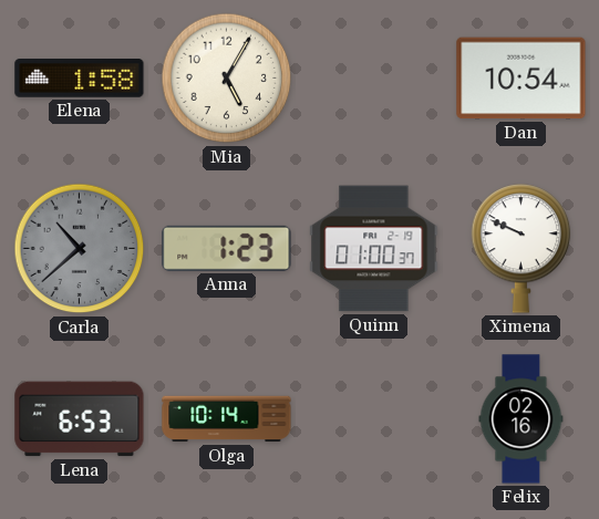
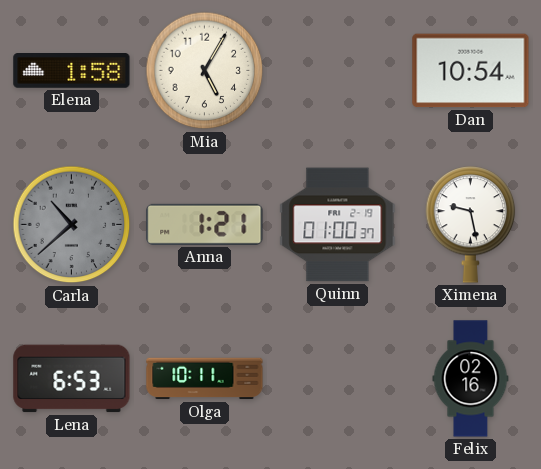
Anna: 1:23 -> 1:21 (205, 224)
Ximena: 9:49 -> 9:28 (471, 225)
Olga: 10:14 -> 10:11 (205, 379)
